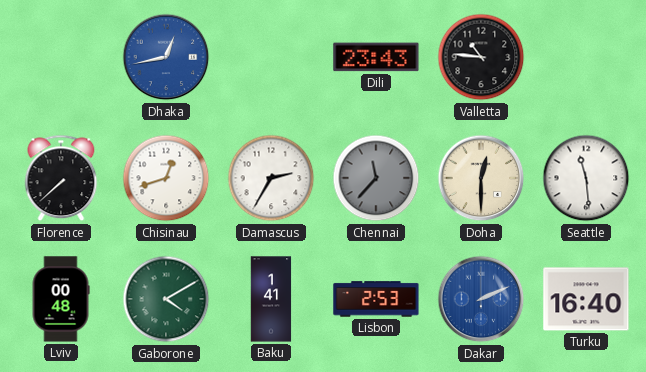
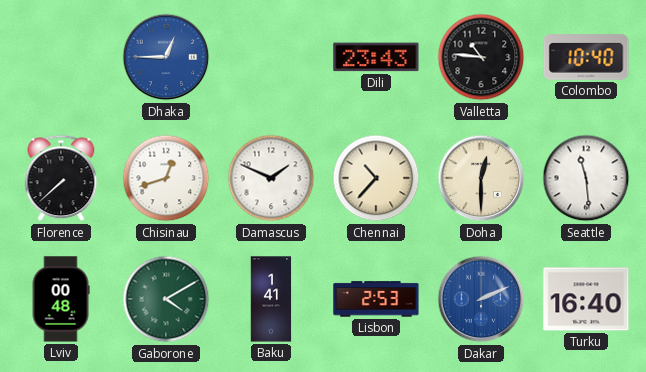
Dhaka: 12:43 -> 12:45 (166, 57)
Colombo: none -> 10:40 (586, 57)
Damascus: 2:35 -> 1:49 (271, 178)
Chennai: 11:37 -> 10:37 (376, 178)
Chennai dial: grey -> cream (376, 178)
